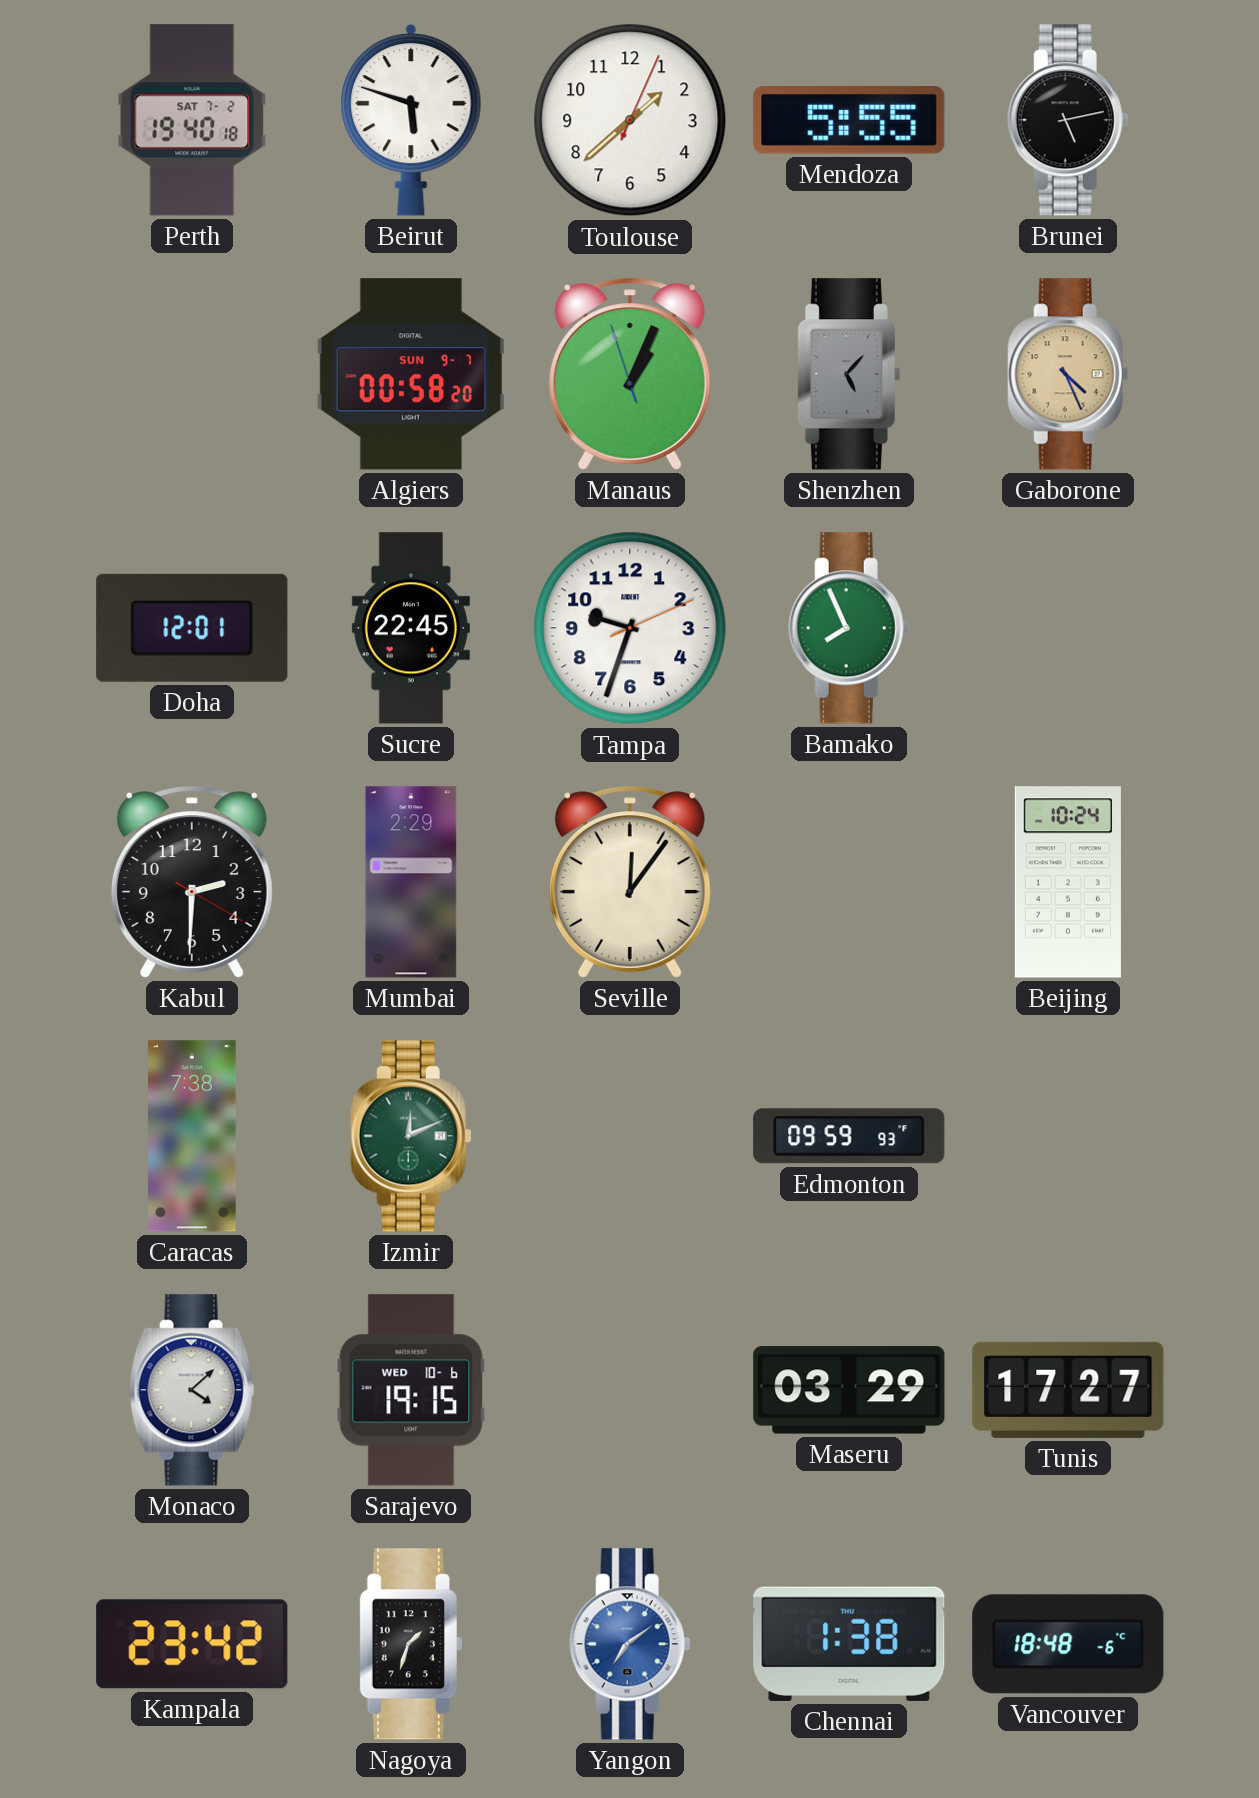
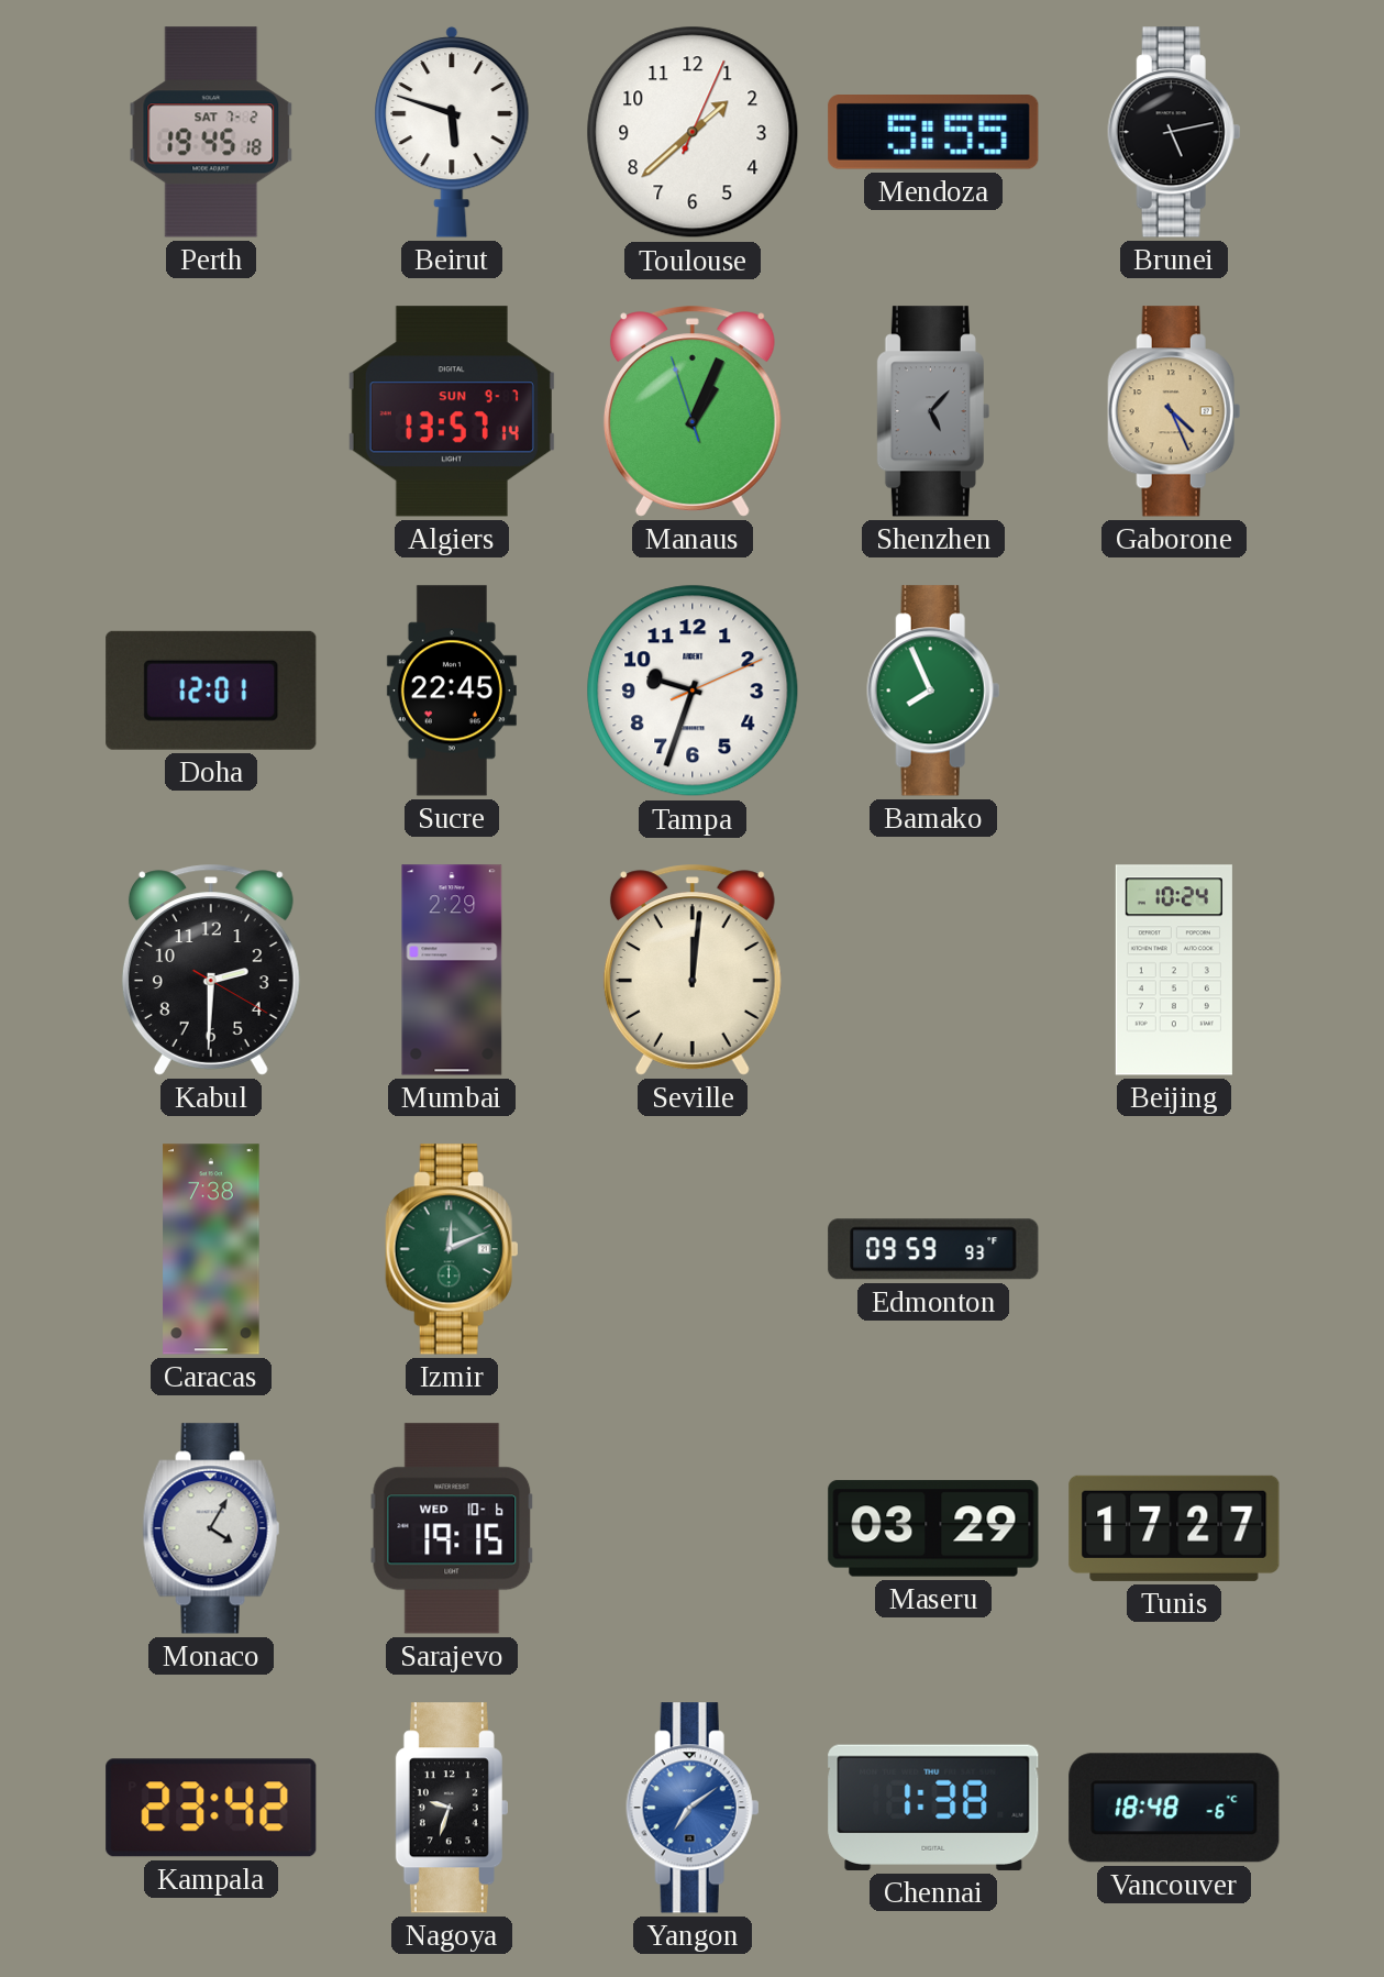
Perth: 19:40 -> 19:45 (211, 132)
Algiers: 00:58 -> 13:57 (452, 411)
Seville: 12:06 -> 12:01 (693, 970)
Monaco: 4:08 -> 4:05 (211, 1528)
Nagoya: 1:33 -> 9:33 (452, 1808)
